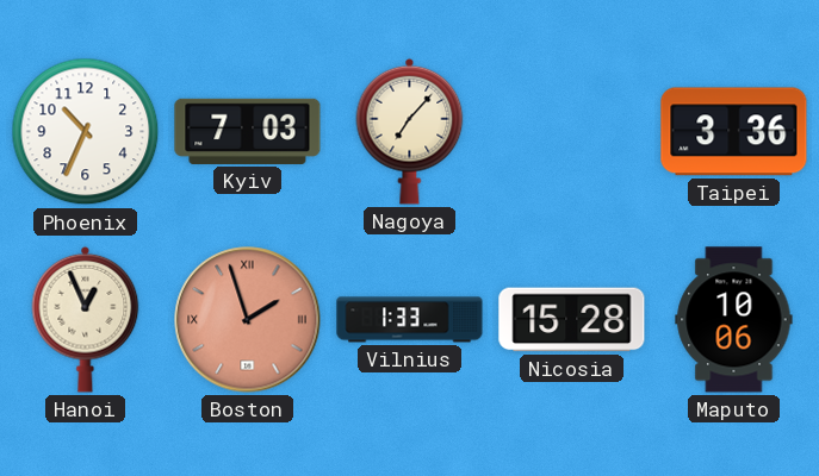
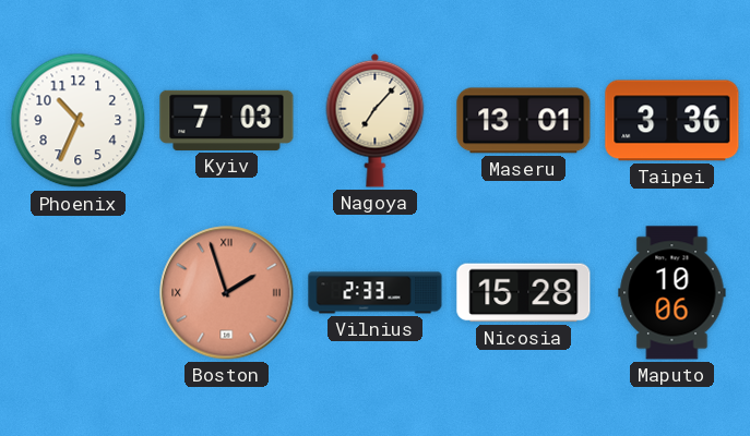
Maseru: none -> 13:01 (524, 121)
Hanoi: 12:56 -> none (86, 319)
Vilnius: 1:33 -> 2:33 (376, 293)
